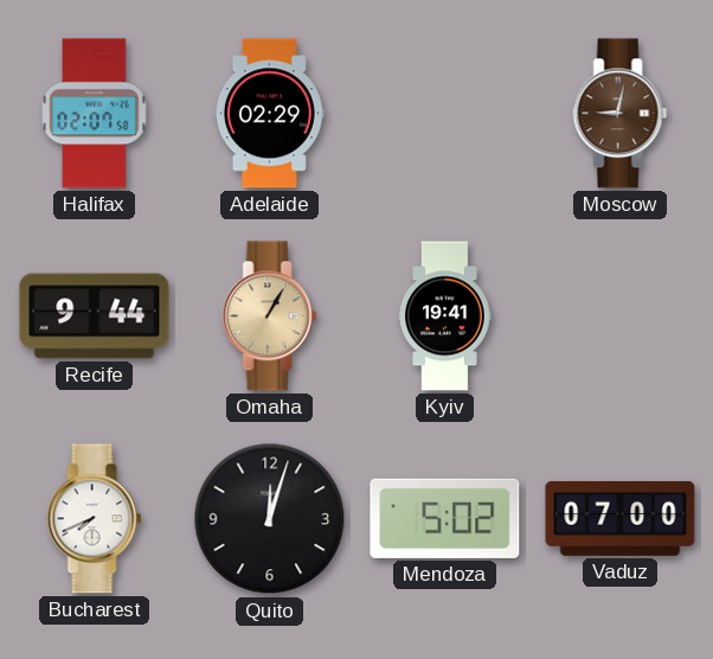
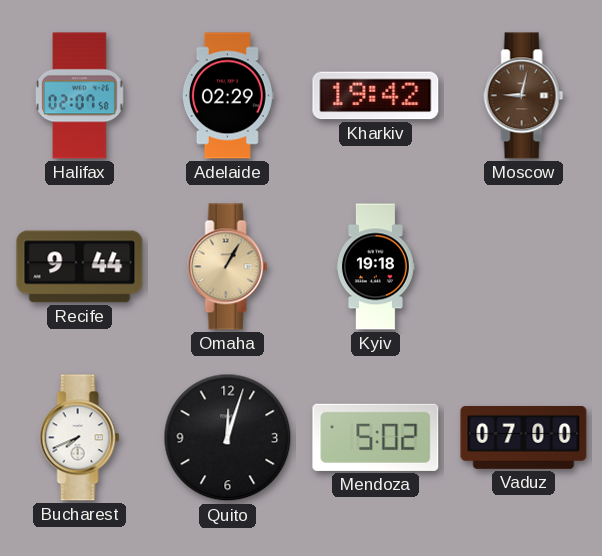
Kharkiv: none -> 19:42 (376, 96)
Kyiv: 19:41 -> 19:18 (376, 267)
